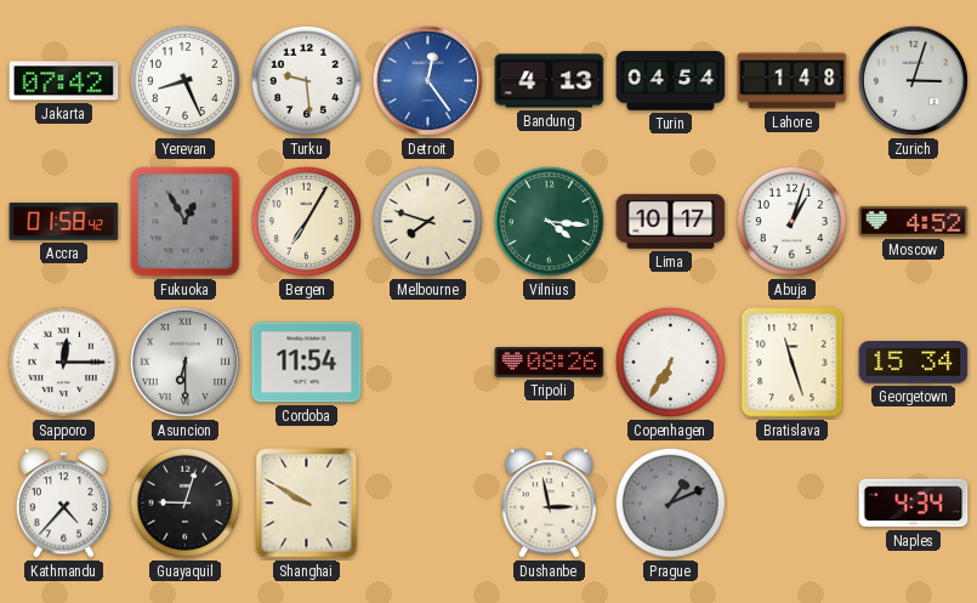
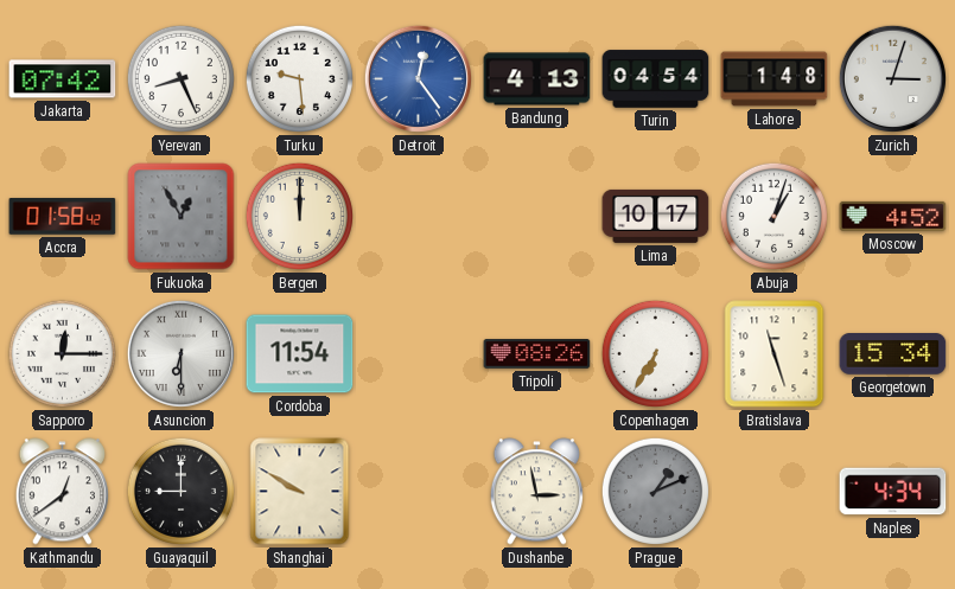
Bergen: 7:05 -> 12:00 (299, 216)
Melbourne: 7:48 -> none (427, 221)
Vilnius: 4:16 -> none (549, 221)
Kathmandu: 4:37 -> 12:39 (62, 492)
Guayaquil: 9:03 -> 9:00 (180, 491)
